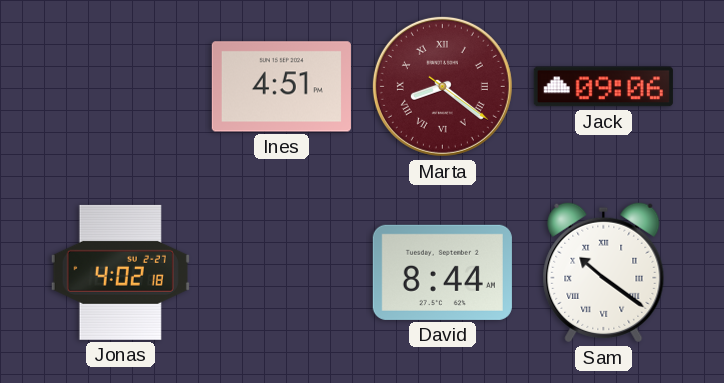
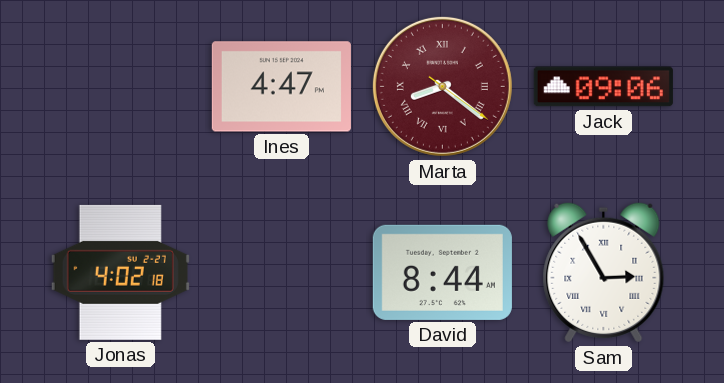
Ines: 4:51 -> 4:47 (281, 87)
Sam: 10:21 -> 2:55 (604, 273)
